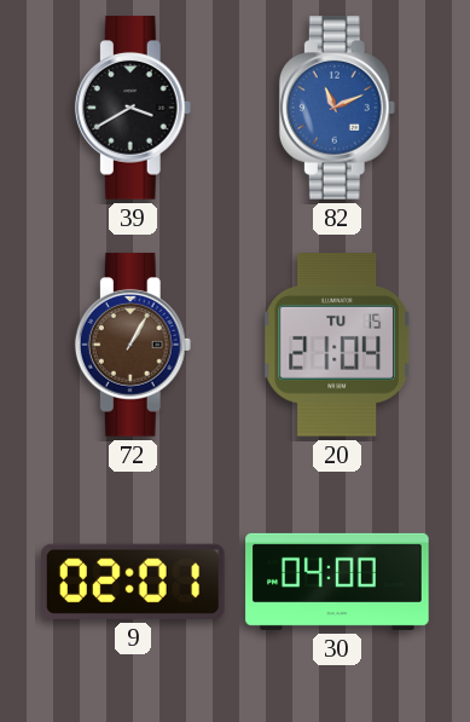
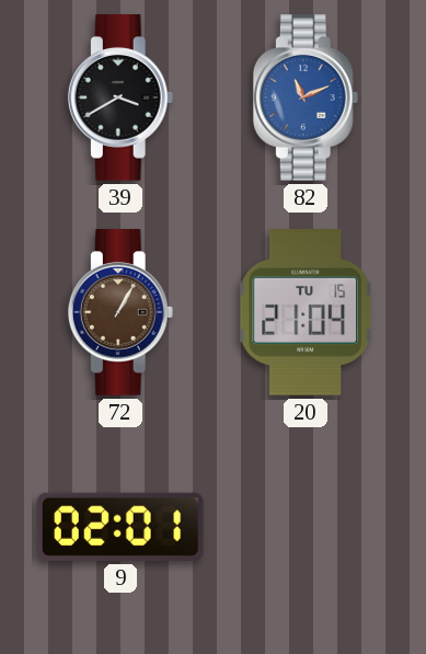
30: 04:00 -> none (337, 582)
